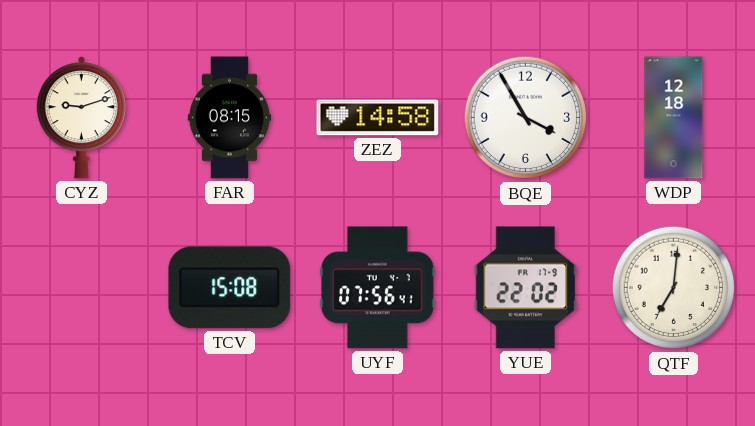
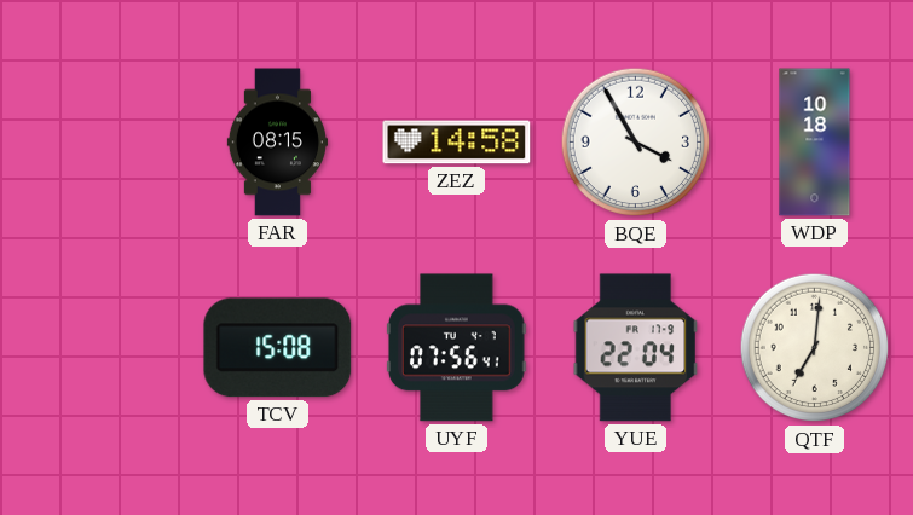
CYZ: 9:12 -> none (81, 118)
WDP: 12:18 -> 10:18 (815, 143)
YUE: 22:02 -> 22:04 (636, 348)
